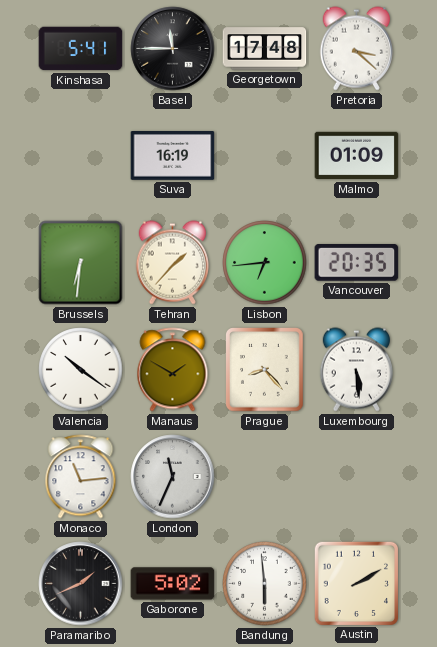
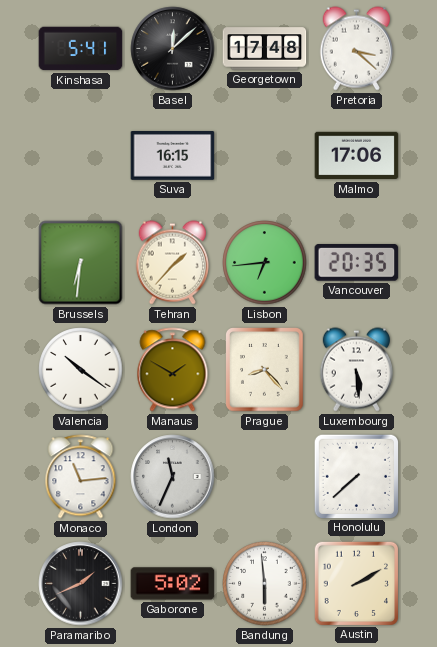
Basel: 11:45 -> 12:08 (173, 49)
Suva: 16:19 -> 16:15 (173, 156)
Malmo: 01:09 -> 17:06 (357, 156)
Honolulu: none -> 7:38 (356, 476)
